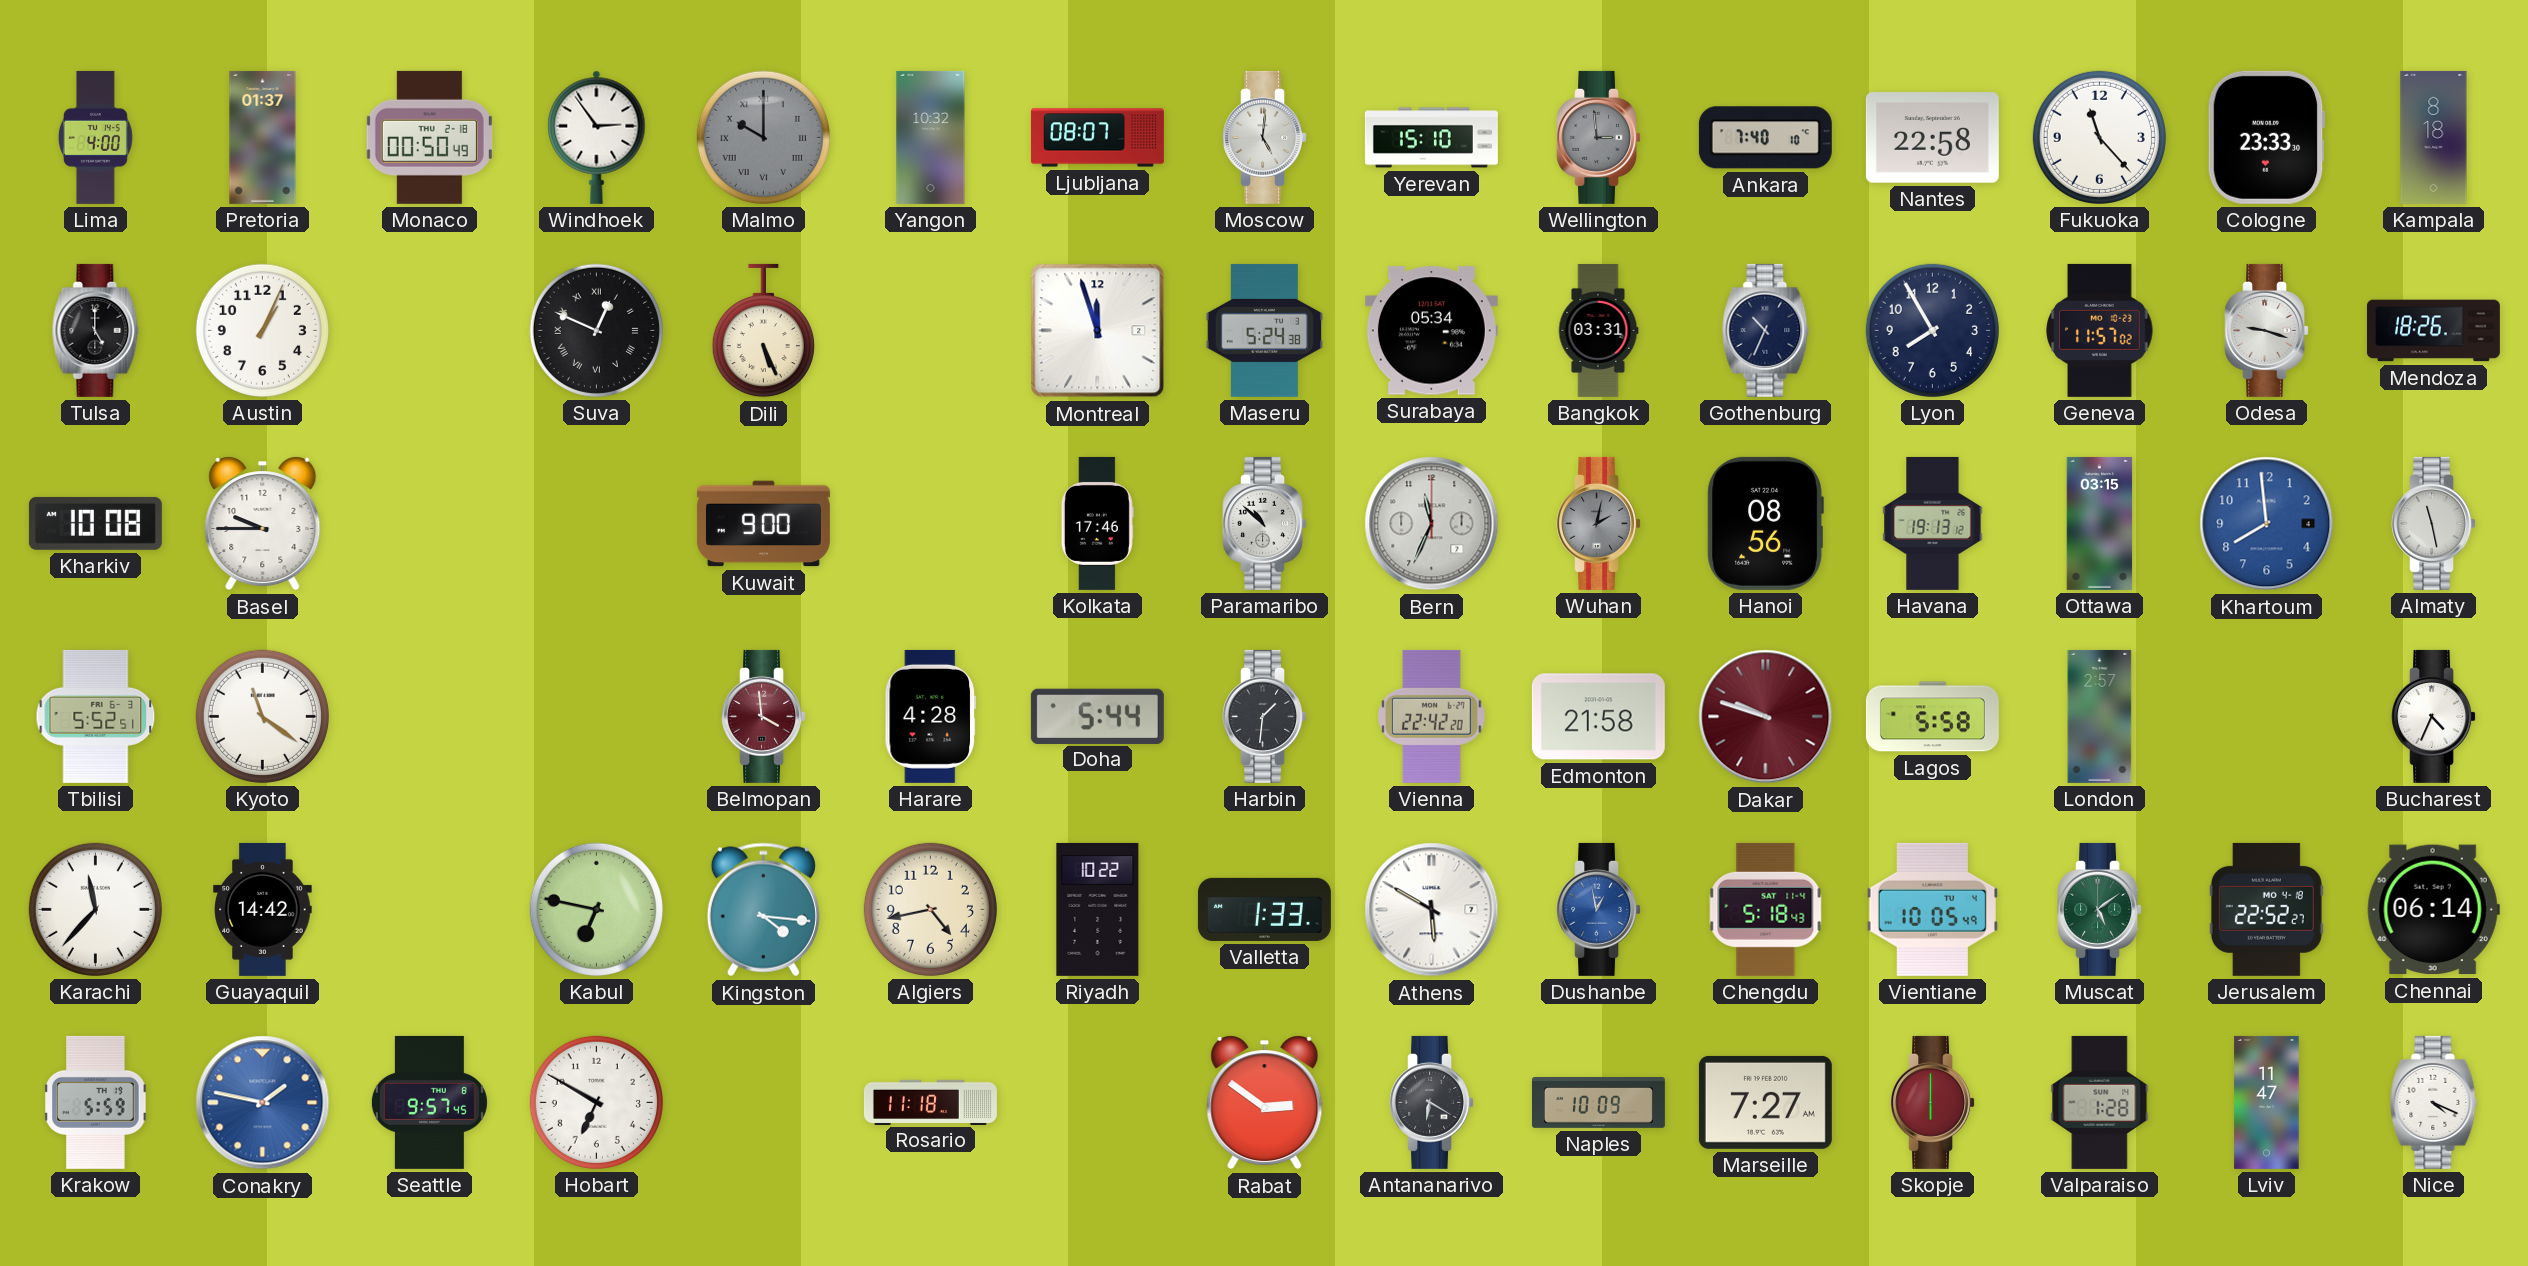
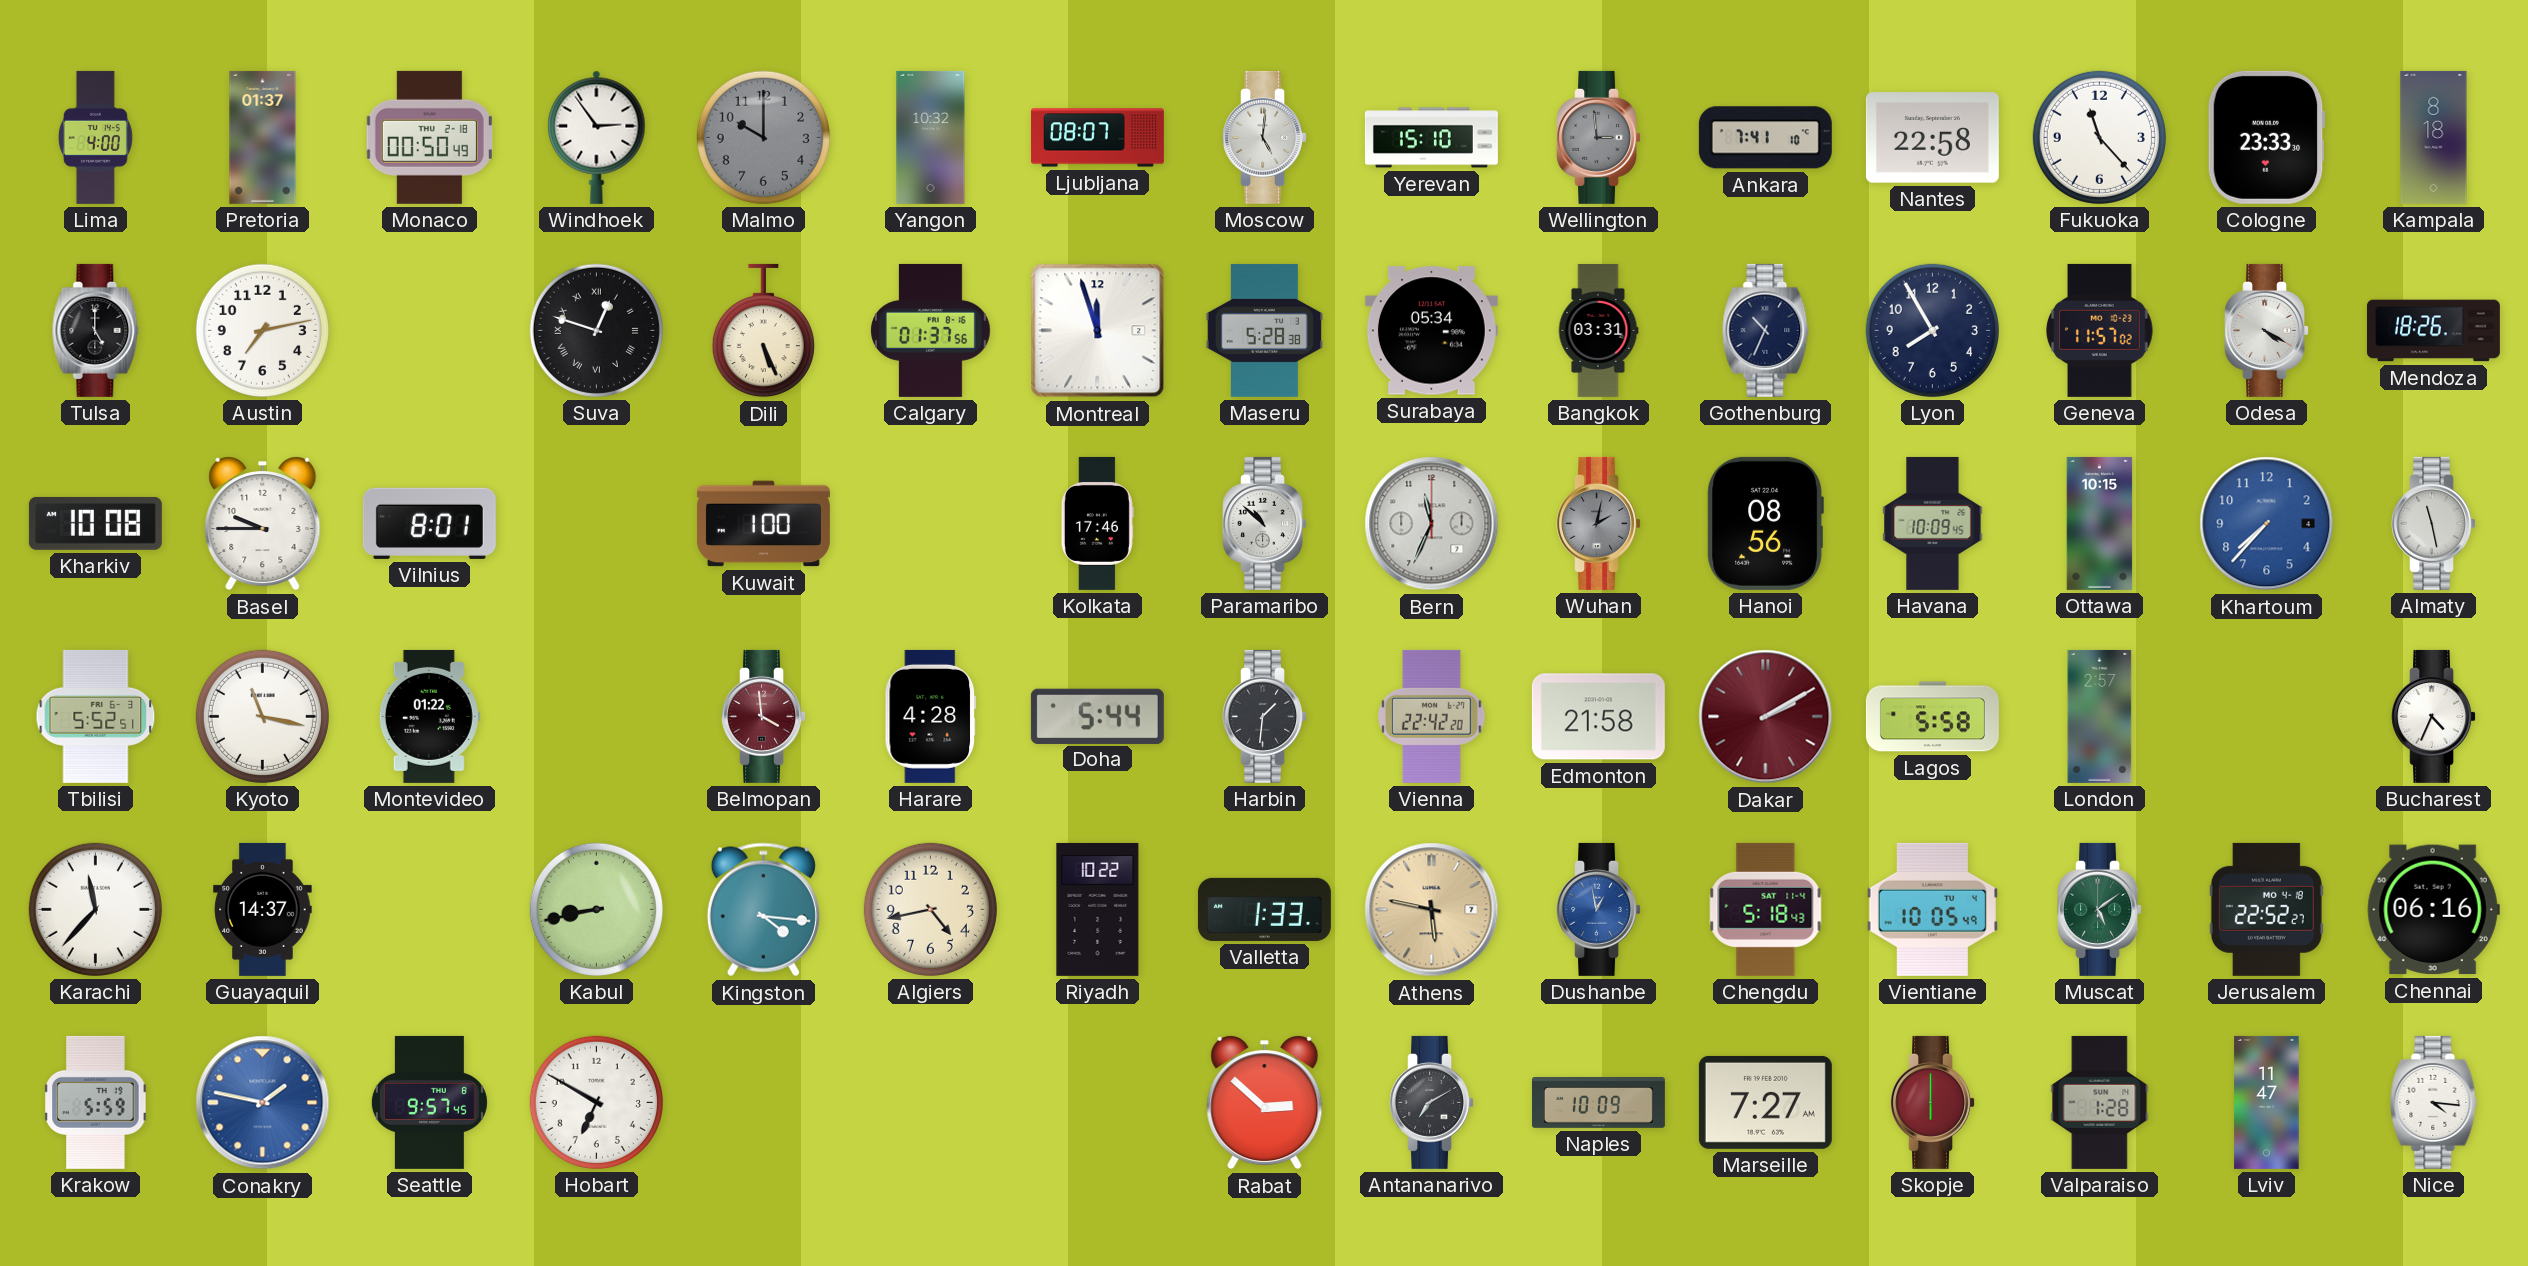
Malmo numerals: Roman -> Arabic (763, 137)
Ankara: 7:40 -> 7:41 (1765, 138)
Austin: 1:04 -> 7:13 (262, 330)
Suva: 12:49 -> 12:48 (596, 330)
Calgary: none -> 01:37 (931, 330)
Maseru: 5:24 -> 5:28 (1264, 330)
Odesa: 9:18 -> 4:20 (2267, 330)
Vilnius: none -> 8:01 (429, 523)
Kuwait: 9:00 -> 1:00 (763, 524)
Havana: 19:13 -> 10:09 (1933, 523)
Ottawa: 03:15 -> 10:15 (2100, 523)
Khartoum: 7:59 -> 7:37 (2267, 524)
Kyoto: 11:21 -> 11:17 (262, 716)
Montevideo: none -> 01:22 (429, 716)
Dakar: 9:48 -> 2:10 (1766, 717)
Guayaquil: 14:42 -> 14:37 (263, 909)
Kabul: 6:47 -> 8:43 (596, 909)
Athens: 5:50 -> 5:47 (1432, 910)
Athens dial: white -> champagne (1432, 910)
Chennai: 06:14 -> 06:16 (2433, 910)
Rosario: 11:18 -> none (930, 1102)
Rabat: 2:51 -> 2:52 (1265, 1103)
Antananarivo: 6:20 -> 7:10 (1432, 1102)
Nice: 4:19 -> 4:16 (2434, 1102)
